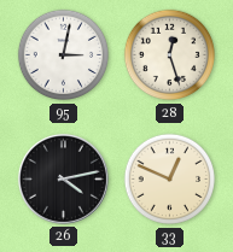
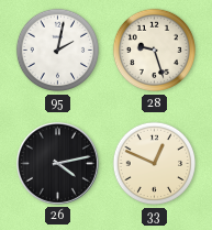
95: 3:02 -> 2:02 (58, 51)
28: 12:27 -> 9:27 (155, 51)
